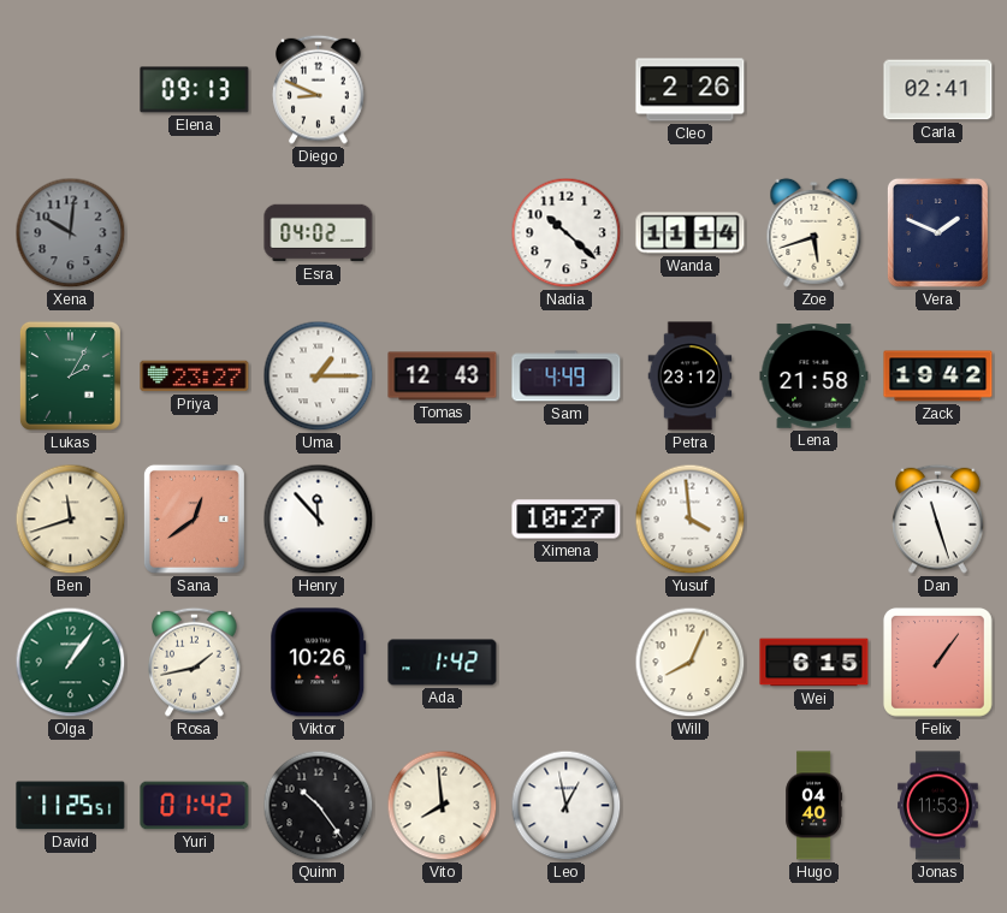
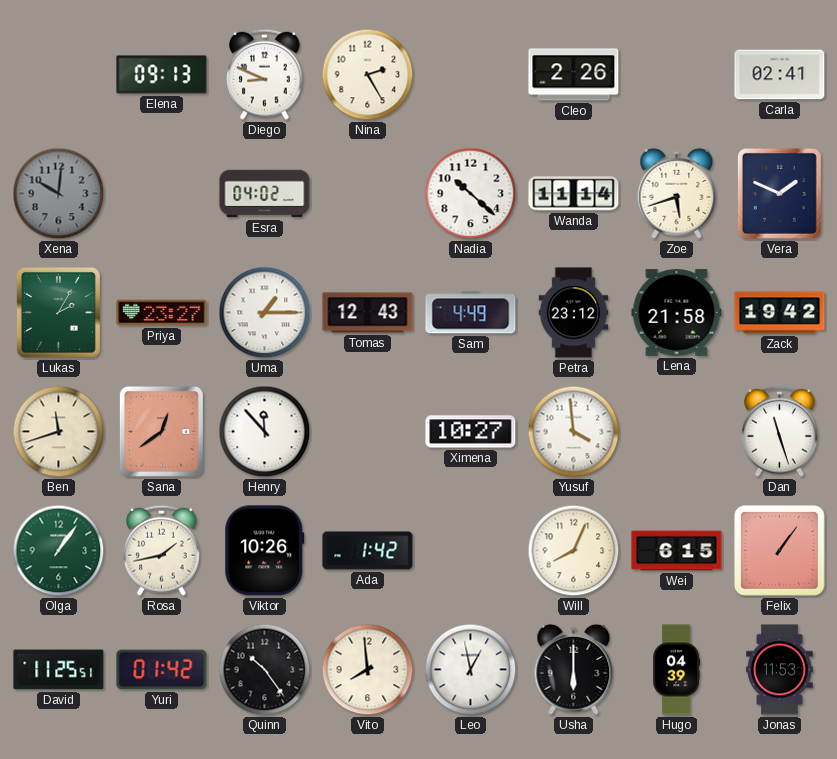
Nina: none -> 2:25 (368, 75)
Usha: none -> 6:00 (574, 669)
Hugo: 04:40 -> 04:39 (677, 670)
